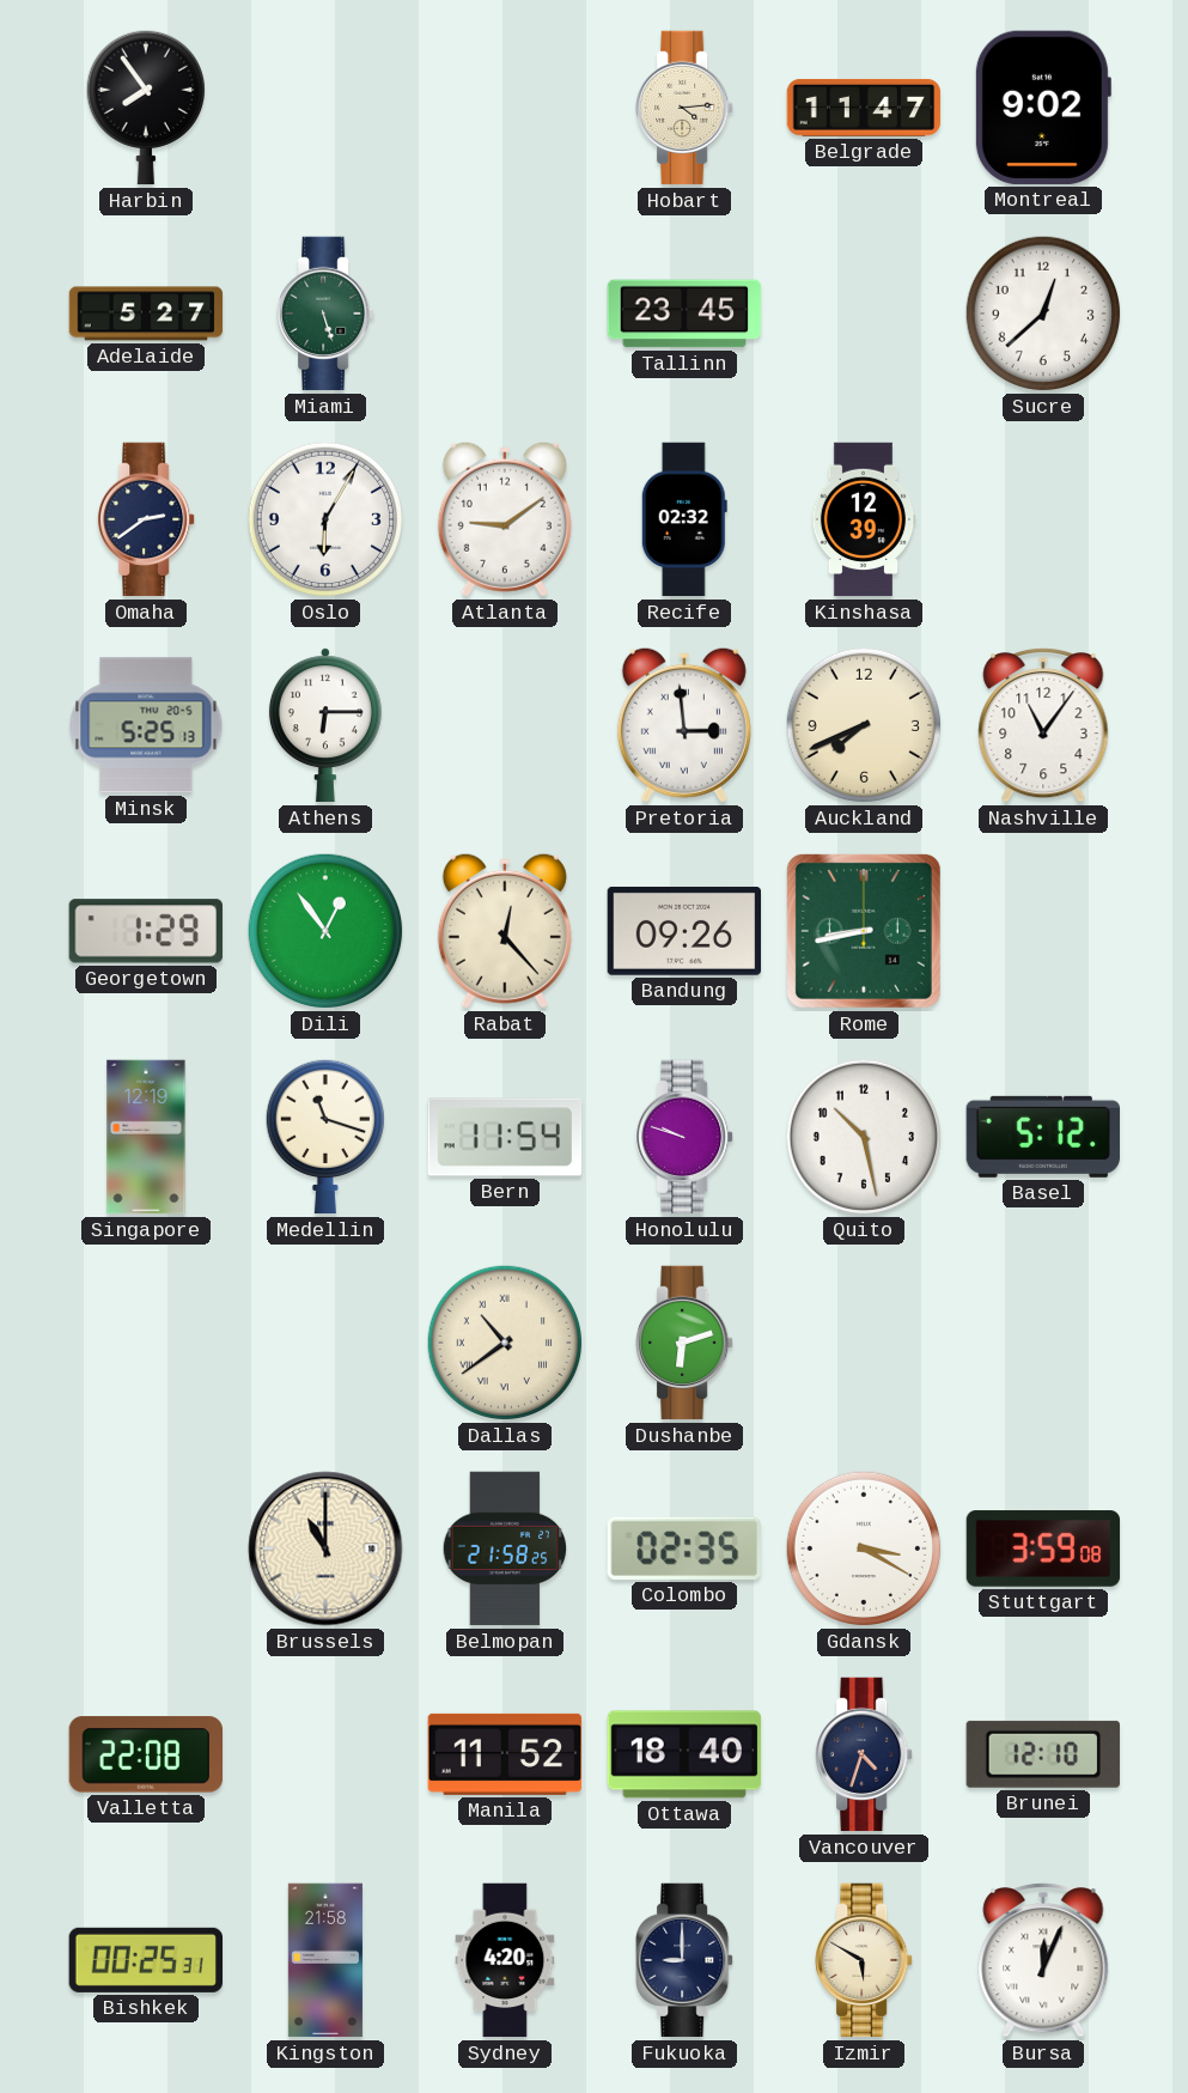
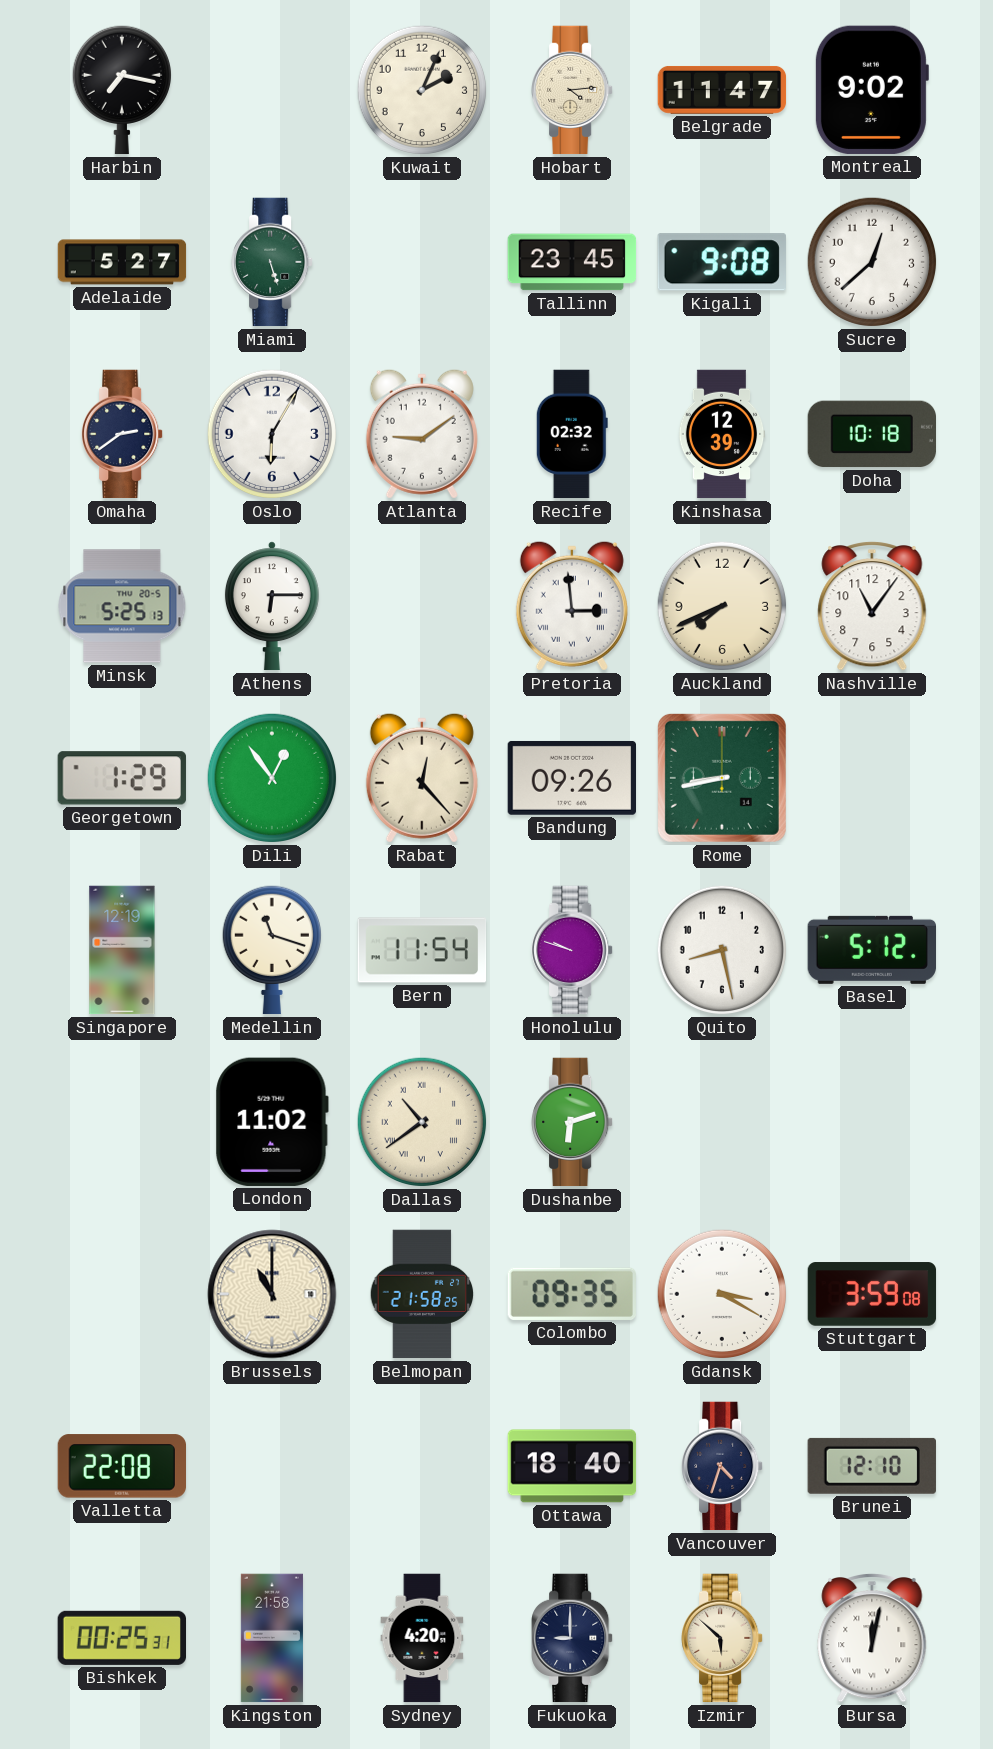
Harbin: 7:54 -> 7:17 (121, 90)
Kuwait: none -> 2:04 (422, 90)
Kigali: none -> 9:08 (722, 262)
Doha: none -> 10:18 (871, 434)
Quito: 10:28 -> 8:28 (722, 950)
London: none -> 11:02 (272, 1122)
Colombo: 02:35 -> 09:35 (572, 1294)
Manila: 11:52 -> none (505, 1754)
Izmir: 5:50 -> 5:52 (722, 1638)
Bursa: 12:04 -> 12:02 (872, 1638)
